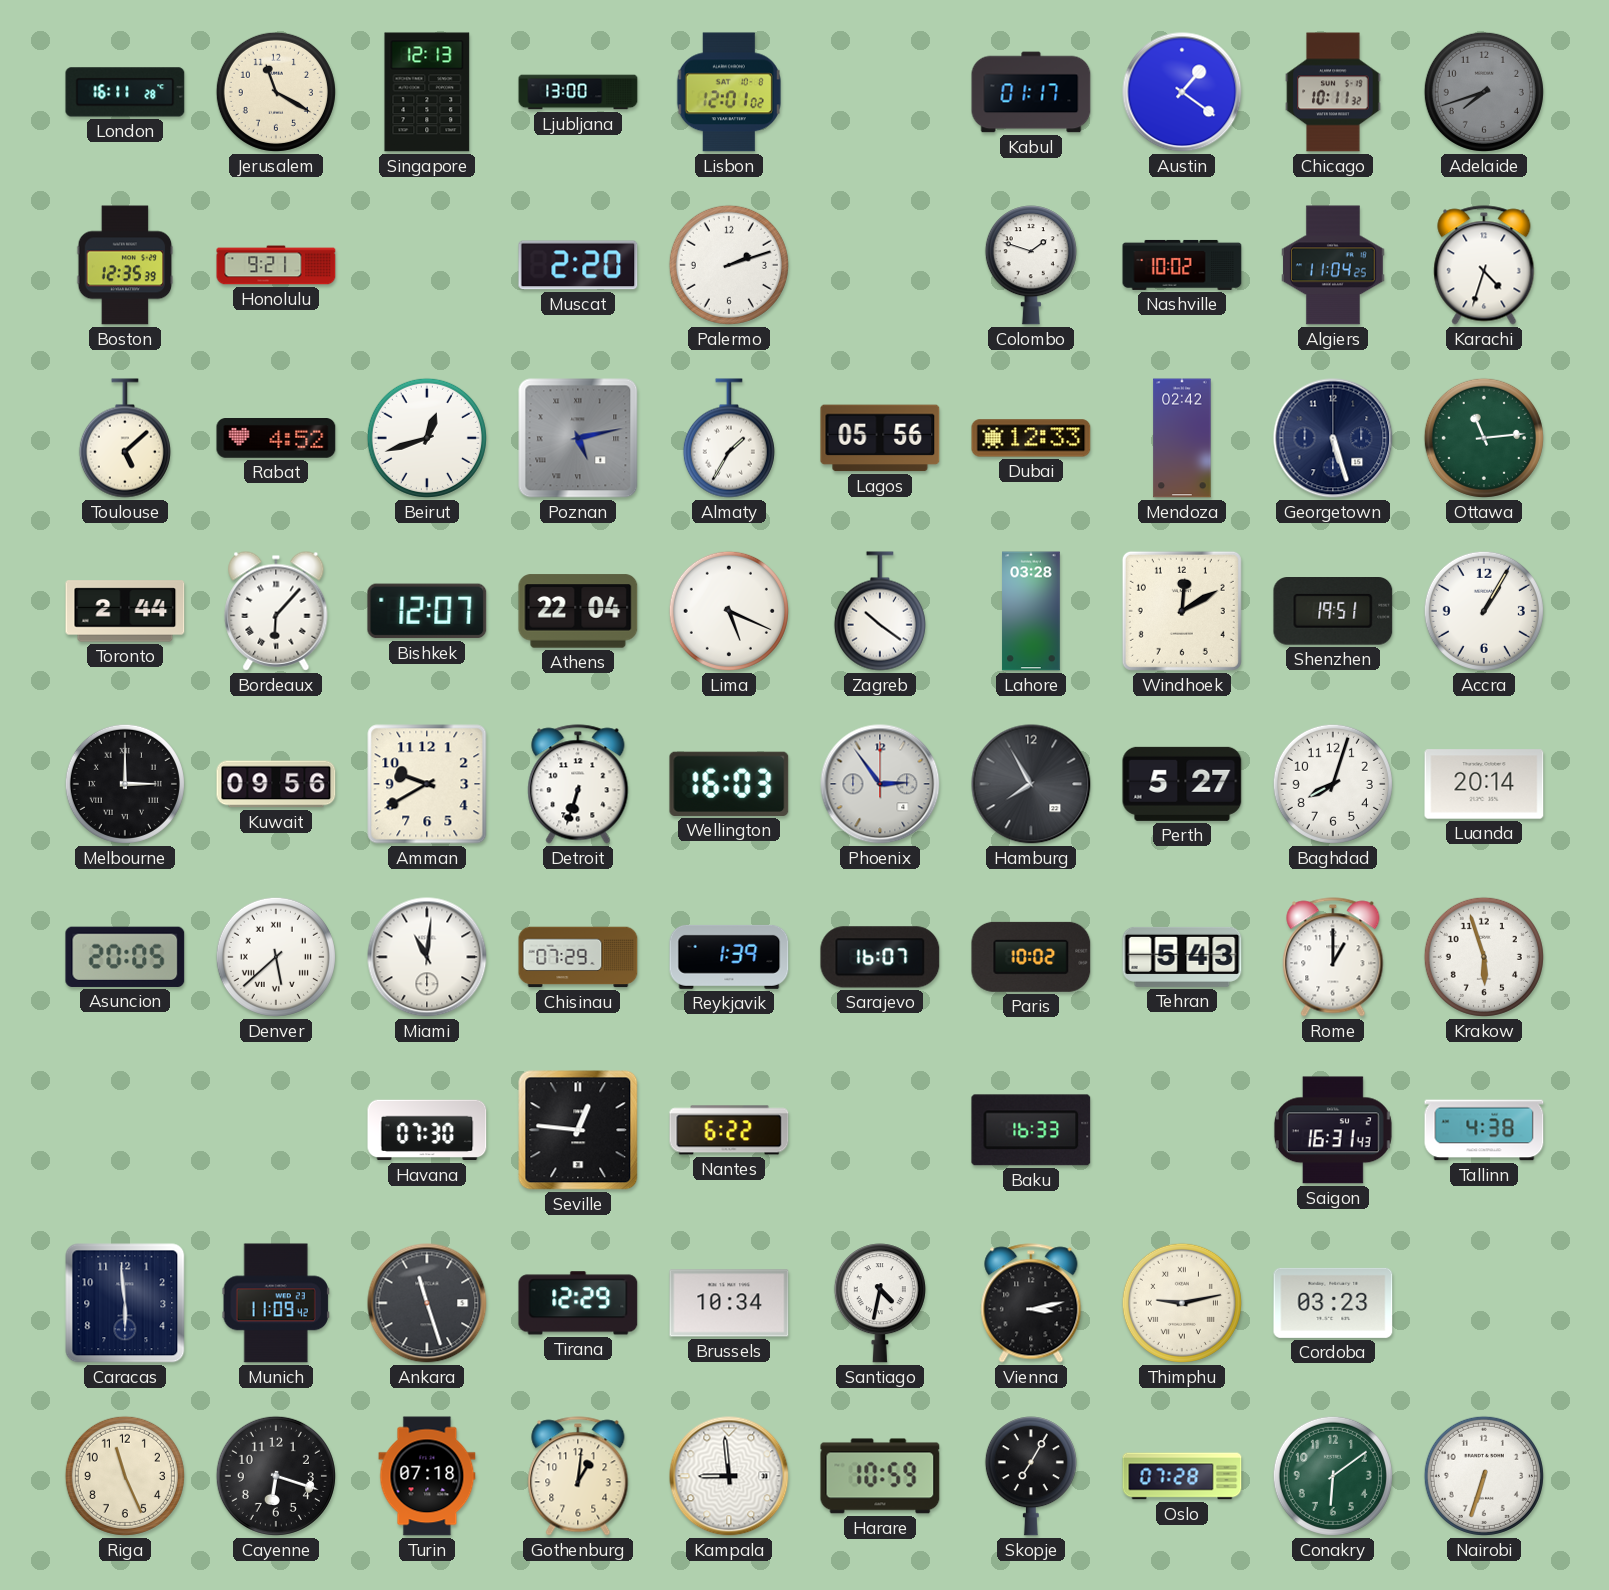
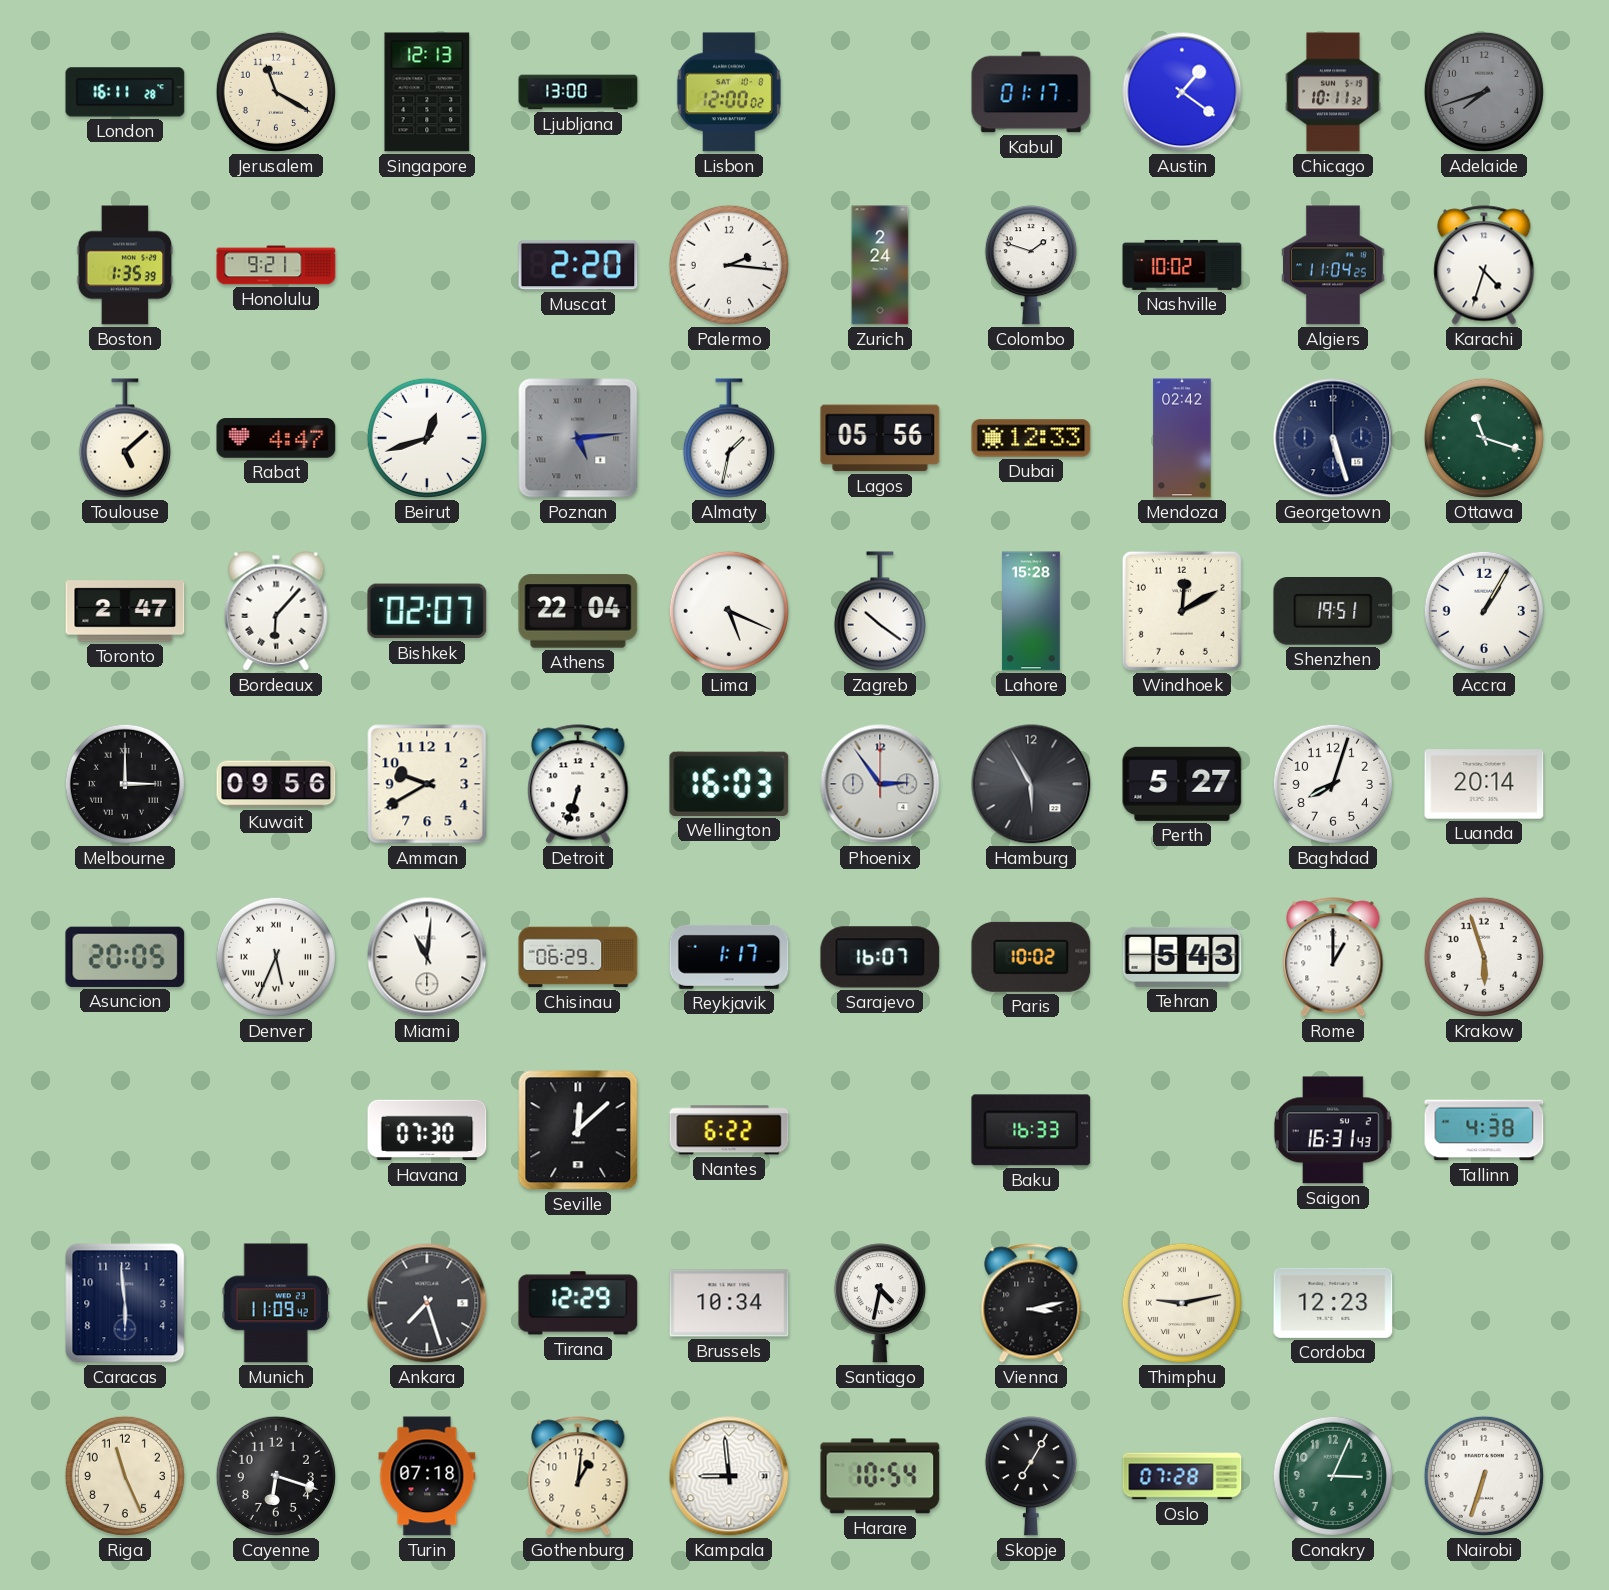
Lisbon: 12:01 -> 12:00 (729, 92)
Boston: 12:35 -> 1:35 (125, 265)
Palermo: 2:12 -> 2:16 (729, 265)
Zurich: none -> 2:24 (880, 265)
Rabat: 4:52 -> 4:47 (276, 439)
Poznan: 5:13 -> 5:14 (578, 438)
Almaty: 1:35 -> 1:32 (729, 438)
Ottawa: 11:14 -> 11:18 (1484, 438)
Toronto: 2:44 -> 2:47 (125, 611)
Bishkek: 12:07 -> 02:07 (427, 611)
Lahore: 03:28 -> 15:28 (1031, 611)
Hamburg: 7:55 -> 5:55 (1031, 784)
Denver: 5:38 -> 5:34 (276, 957)
Chisinau: 07:29 -> 06:29 (578, 957)
Reykjavik: 1:39 -> 1:17 (729, 957)
Seville: 12:46 -> 12:08 (578, 1130)
Ankara: 11:27 -> 7:27 (427, 1303)
Cordoba: 03:23 -> 12:23 (1333, 1303)
Harare: 10:59 -> 10:54 (880, 1476)
Conakry: 6:09 -> 3:04 (1333, 1476)
